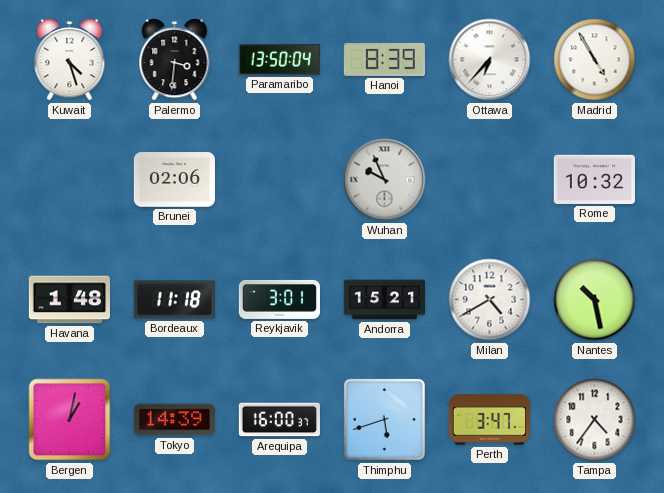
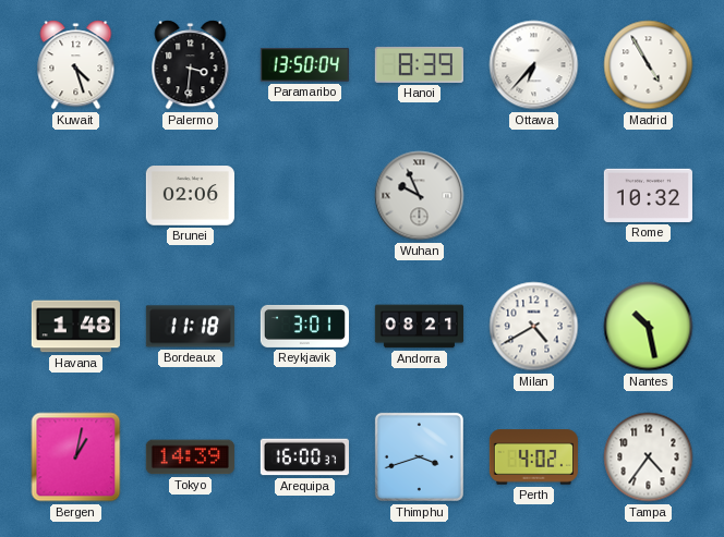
Andorra: 15:21 -> 08:21 (419, 327)
Thimphu: 5:42 -> 3:42 (419, 456)
Perth: 3:47 -> 4:02 (533, 457)
